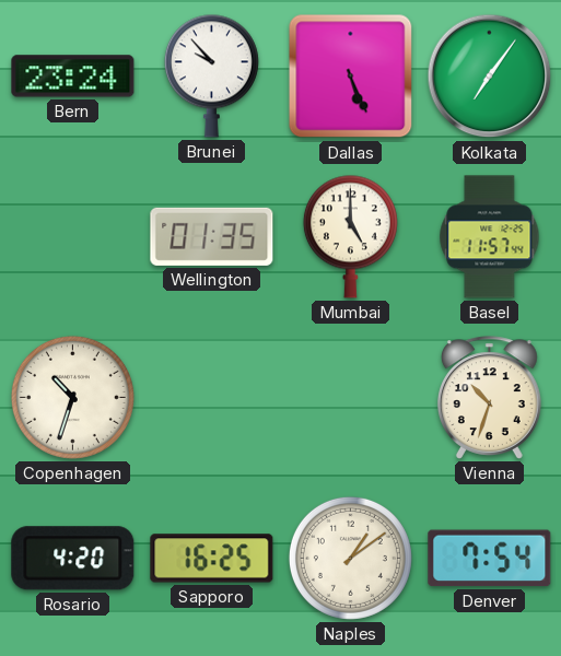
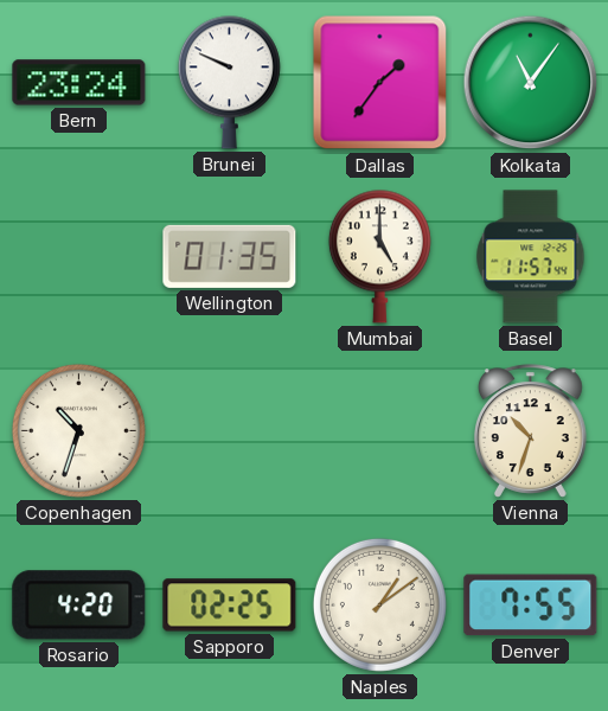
Brunei: 9:53 -> 9:49 (229, 82)
Dallas: 5:26 -> 1:36 (380, 83)
Kolkata: 7:06 -> 11:06 (531, 83)
Sapporo: 16:25 -> 02:25 (230, 606)
Denver: 7:54 -> 7:55 (531, 606)
